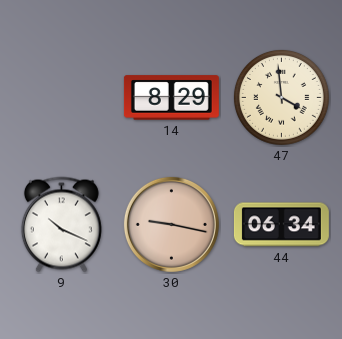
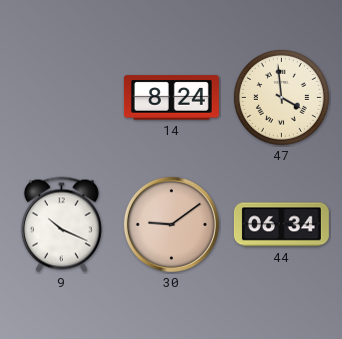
14: 8:29 -> 8:24 (171, 98)
30: 9:17 -> 9:09 (171, 224)
